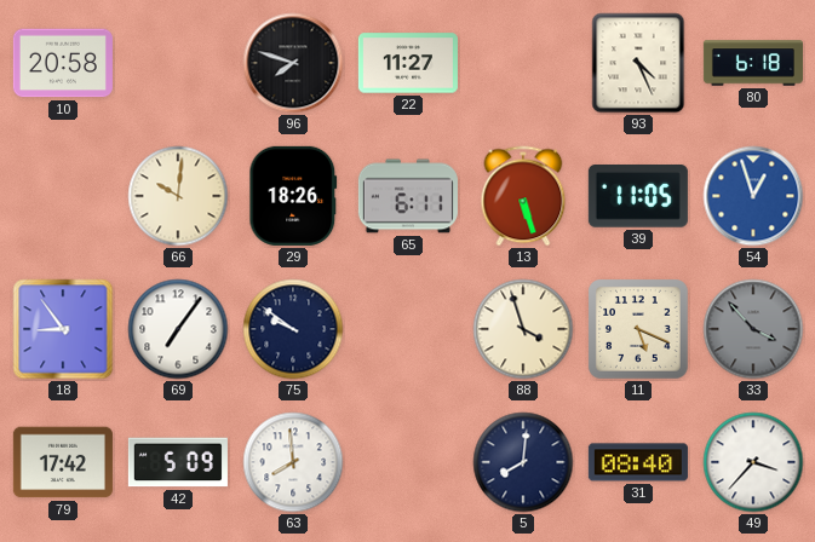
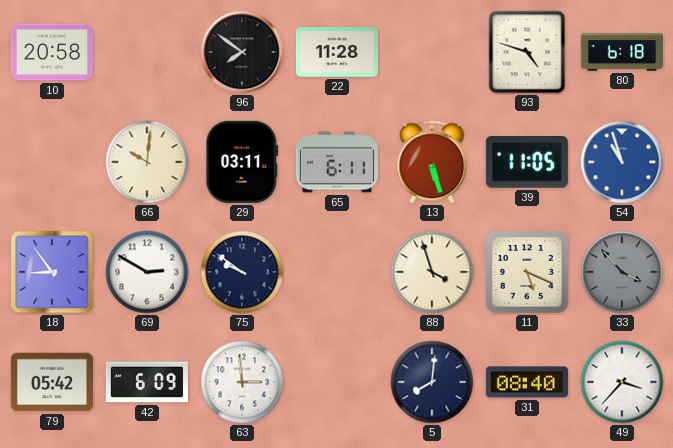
96: 7:48 -> 7:51 (242, 52)
22: 11:27 -> 11:28 (337, 52)
93: 4:26 -> 4:48 (527, 52)
29: 18:26 -> 03:11 (242, 162)
54: 12:57 -> 10:57 (622, 162)
69: 7:06 -> 2:50 (147, 272)
79: 17:42 -> 05:42 (52, 382)
42: 5:09 -> 6:09 (147, 382)
63: 7:59 -> 2:59 (242, 382)
